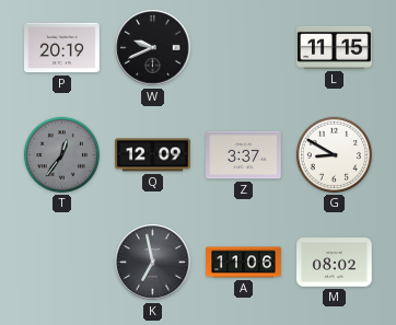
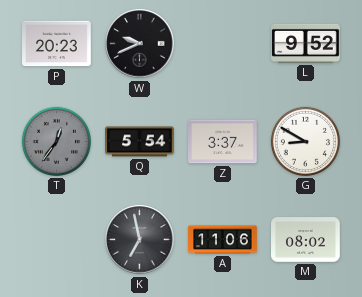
P: 20:19 -> 20:23 (57, 44)
L: 11:15 -> 9:52 (306, 43)
Q: 12:09 -> 5:54 (140, 142)
